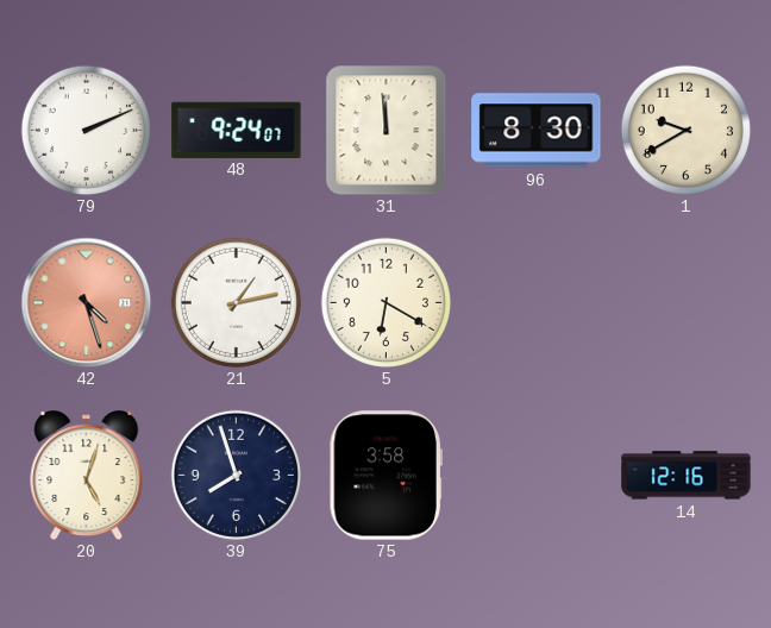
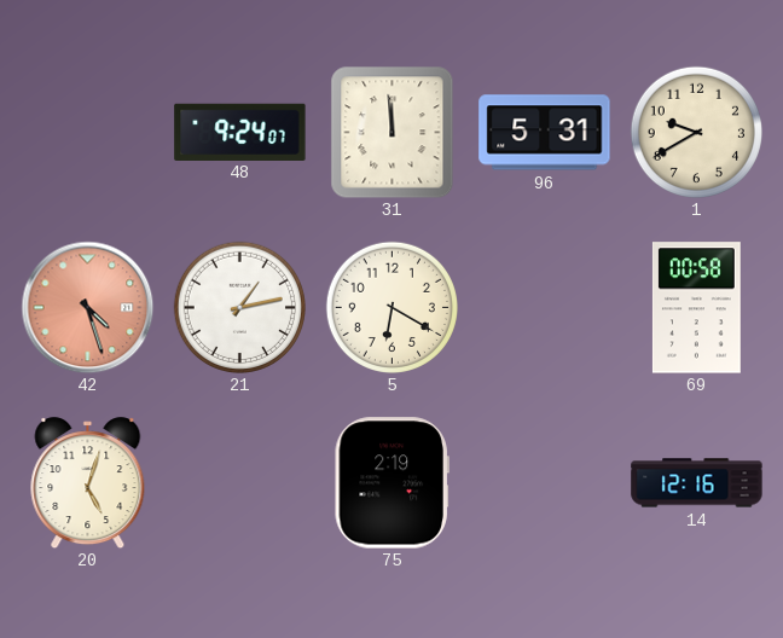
79: 2:11 -> none (86, 130)
96: 8:30 -> 5:31 (545, 133)
69: none -> 00:58 (696, 308)
39: 7:57 -> none (236, 475)
75: 3:58 -> 2:19 (391, 483)
